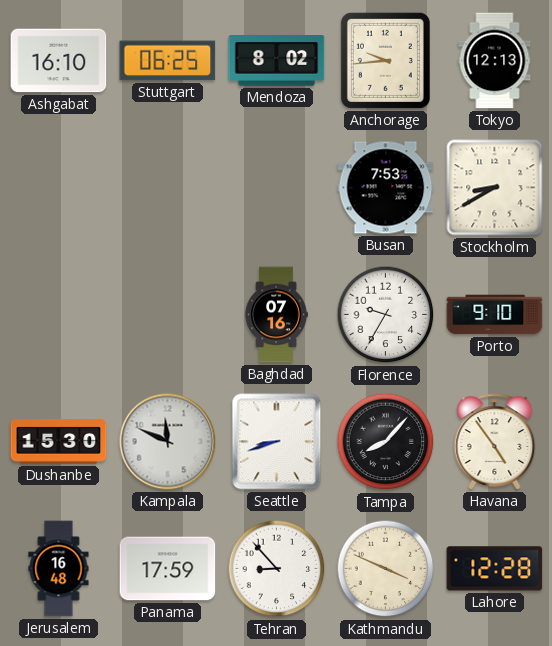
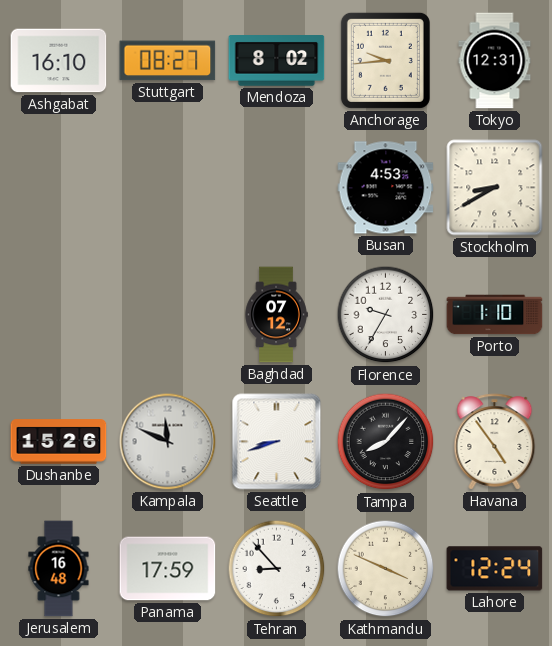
Stuttgart: 06:25 -> 08:27 (168, 61)
Tokyo: 12:13 -> 12:31 (495, 61)
Busan: 7:53 -> 4:53 (386, 188)
Baghdad: 07:16 -> 07:12 (276, 315)
Porto: 9:10 -> 1:10 (495, 315)
Dushanbe: 15:30 -> 15:26 (59, 442)
Lahore: 12:28 -> 12:24 (495, 569)
